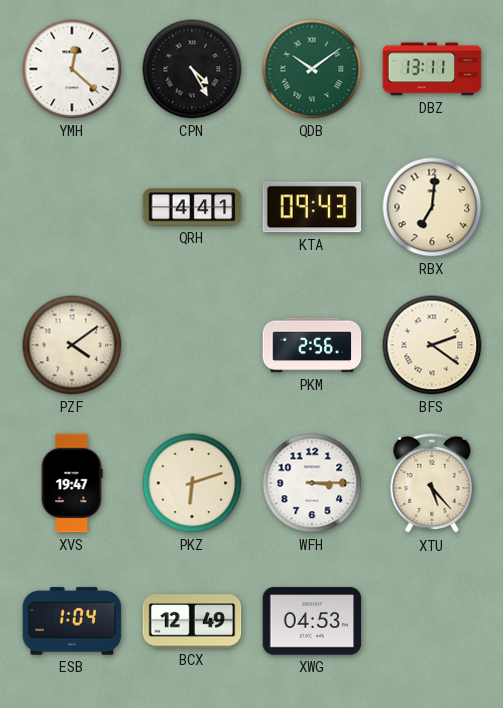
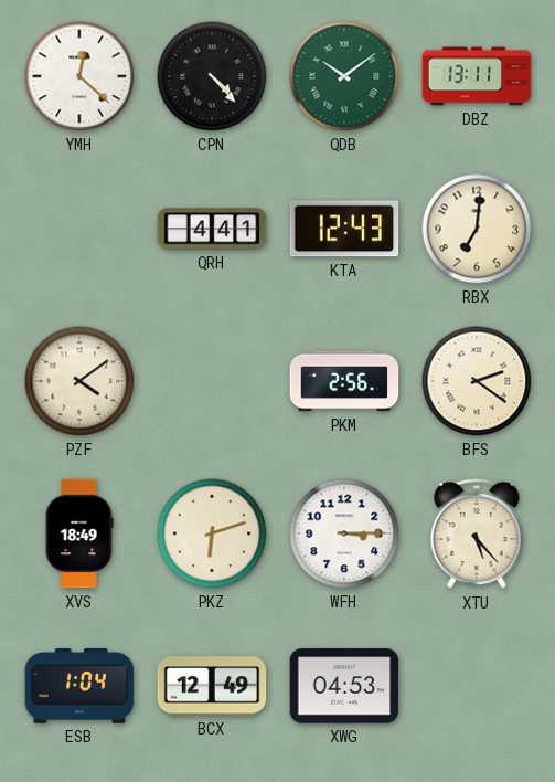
CPN: 4:25 -> 4:23 (212, 76)
KTA: 09:43 -> 12:43 (344, 229)
XVS: 19:47 -> 18:49 (79, 533)
